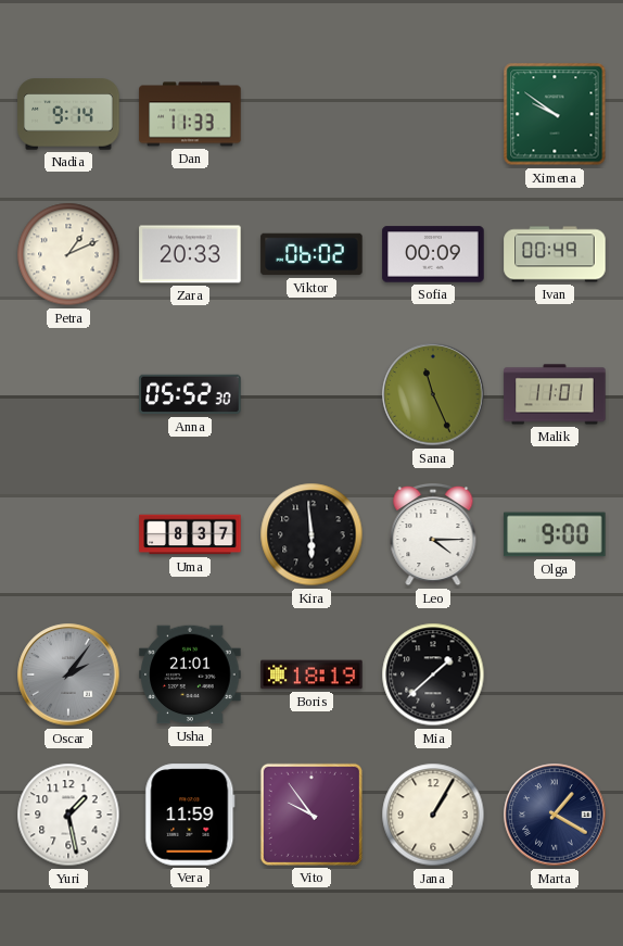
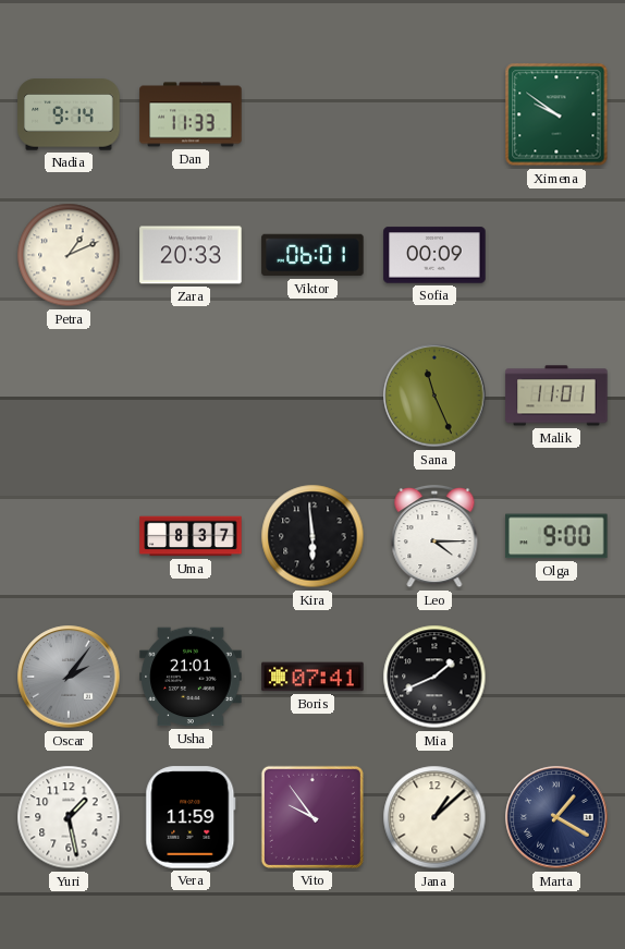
Viktor: 06:02 -> 06:01 (312, 255)
Ivan: 00:49 -> none (555, 254)
Anna: 05:52 -> none (190, 394)
Boris: 18:19 -> 07:41 (312, 677)
Mia: 1:38 -> 1:41 (434, 677)
Jana: 1:05 -> 1:08 (434, 817)
